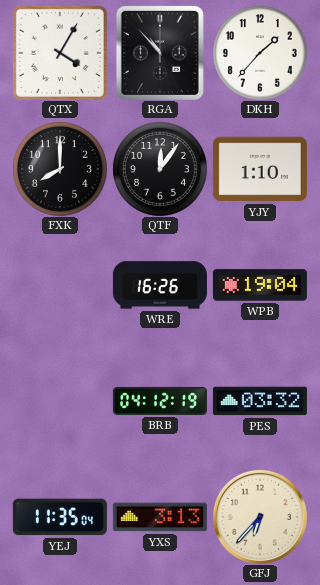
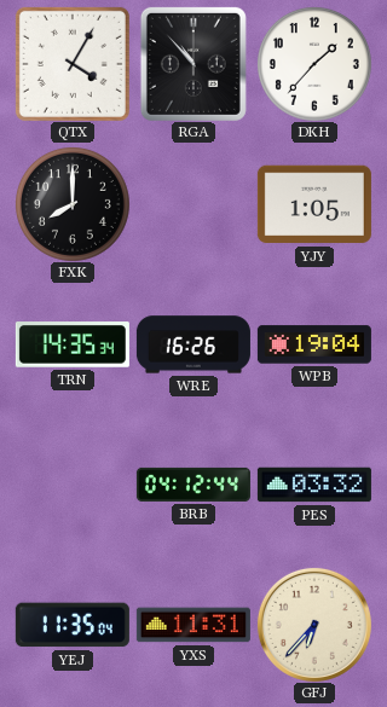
QTF: 12:06 -> none (160, 169)
YJY: 1:10 -> 1:05 (314, 204)
TRN: none -> 14:35 (73, 344)
BRB: 04:12:19 -> 04:12:44 (193, 485)
YXS: 3:13 -> 11:31 (193, 625)
